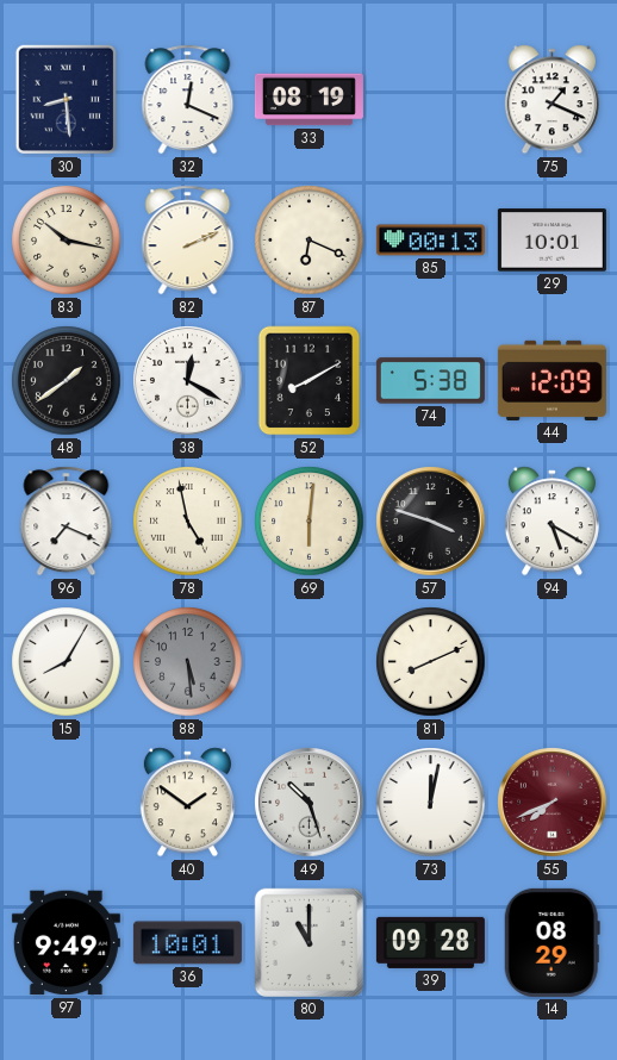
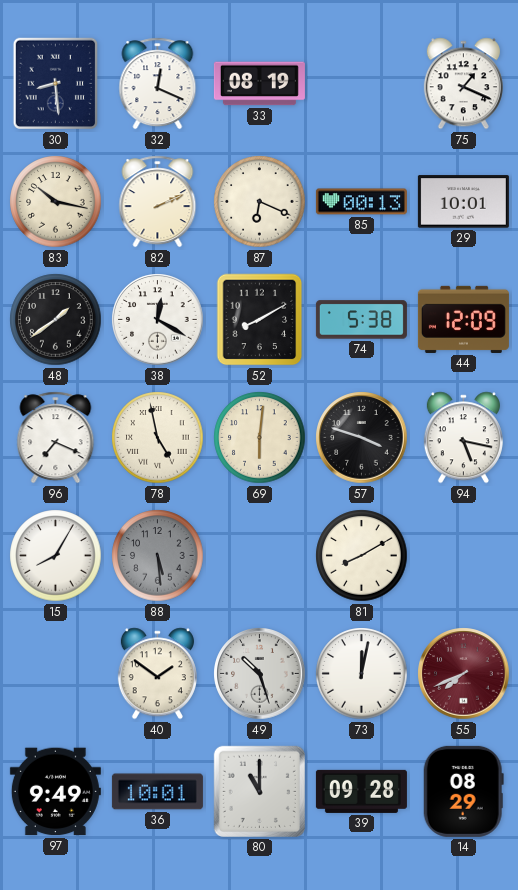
94: 5:20 -> 5:17 (463, 438)
81: 8:11 -> 8:10 (362, 556)
